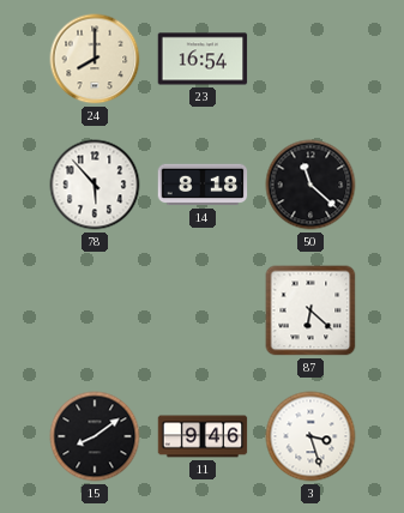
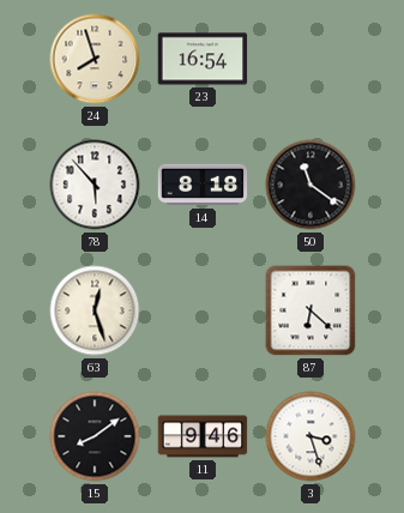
24: 8:00 -> 7:57 (95, 59)
50: 11:22 -> 11:21 (310, 185)
63: none -> 12:27 (95, 310)
